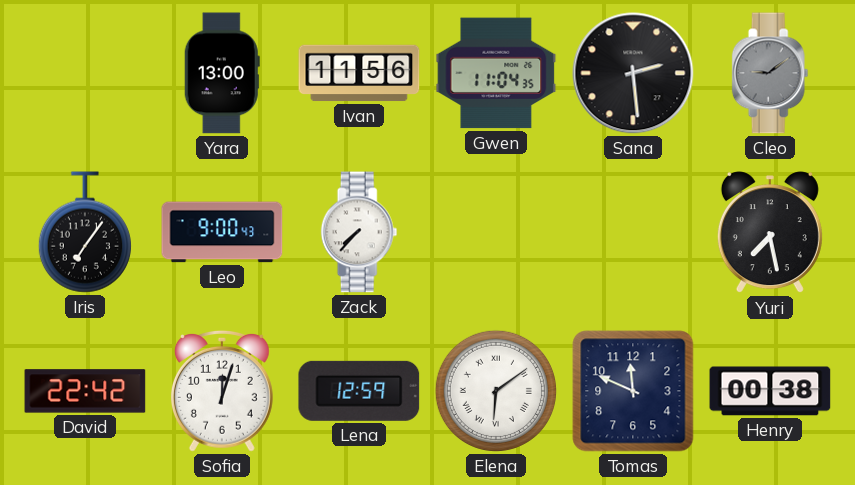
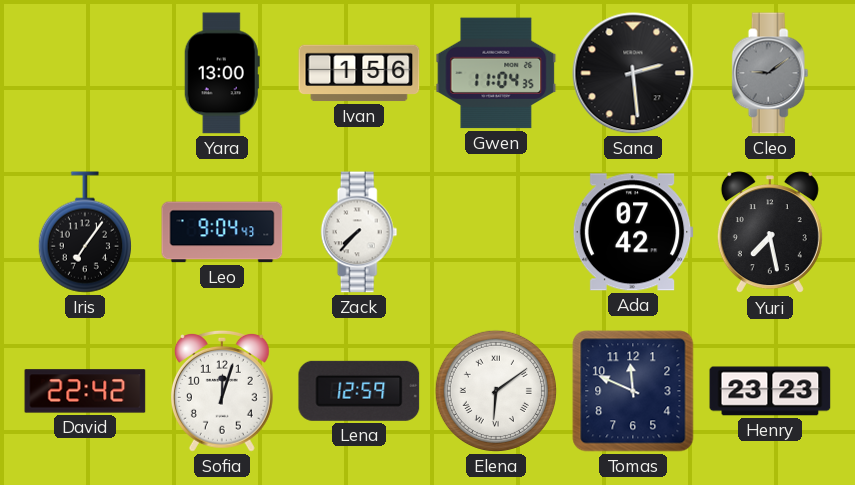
Ivan: 11:56 -> 1:56 (359, 73)
Leo: 9:00 -> 9:04 (222, 232)
Ada: none -> 07:42 (633, 232)
Henry: 00:38 -> 23:23 (770, 391)
